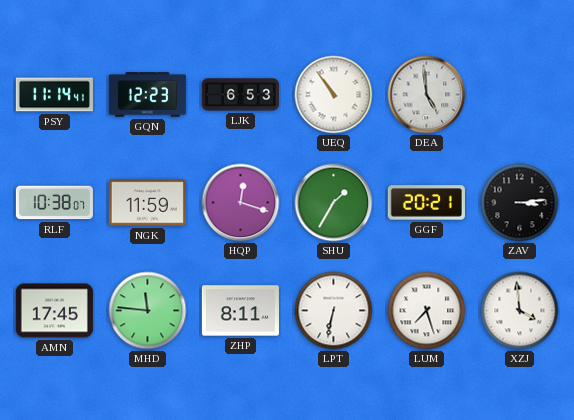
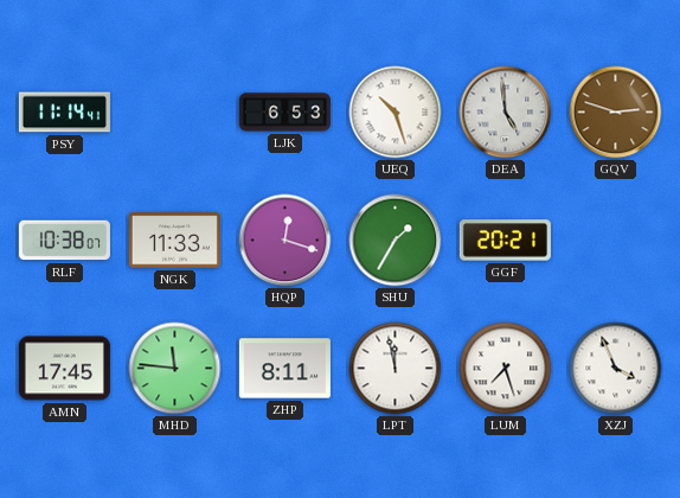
GQN: 12:23 -> none (147, 95)
UEQ: 10:54 -> 10:27 (396, 113)
GQV: none -> 2:48 (616, 113)
NGK: 11:59 -> 11:33 (174, 241)
ZAV: 3:14 -> none (520, 203)
LPT: 6:32 -> 11:58 (396, 369)
XZJ: 3:59 -> 3:56 (616, 369)
